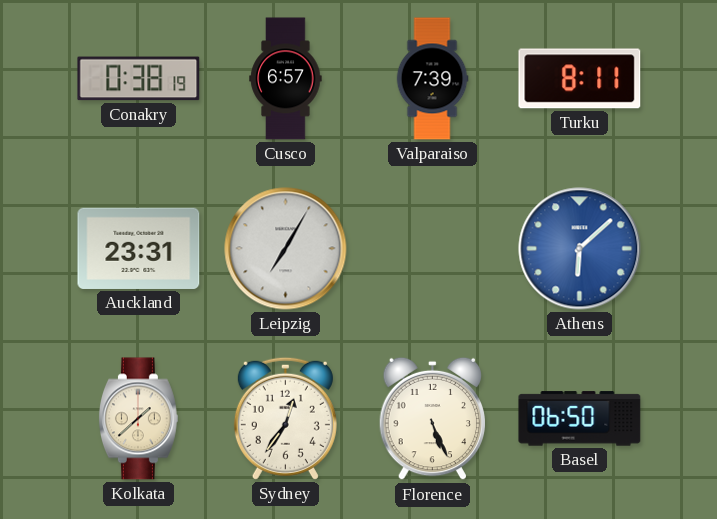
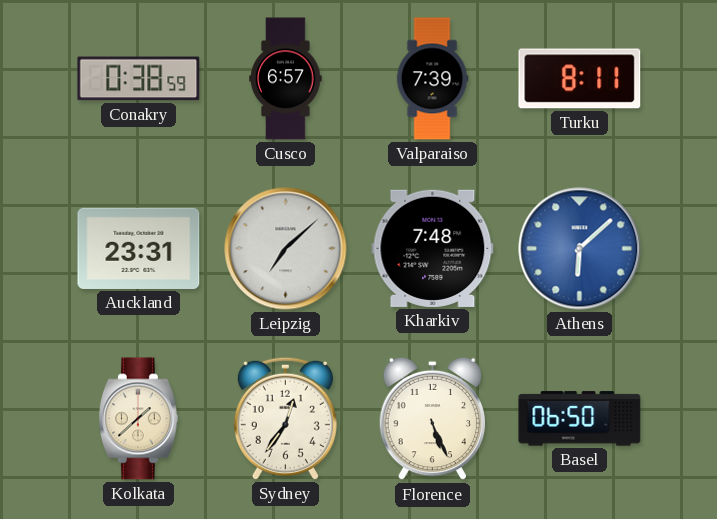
Conakry: 0:38:19 -> 0:38:59 (139, 79)
Leipzig: 7:05 -> 7:08 (286, 249)
Kharkiv: none -> 7:48 (433, 248)
